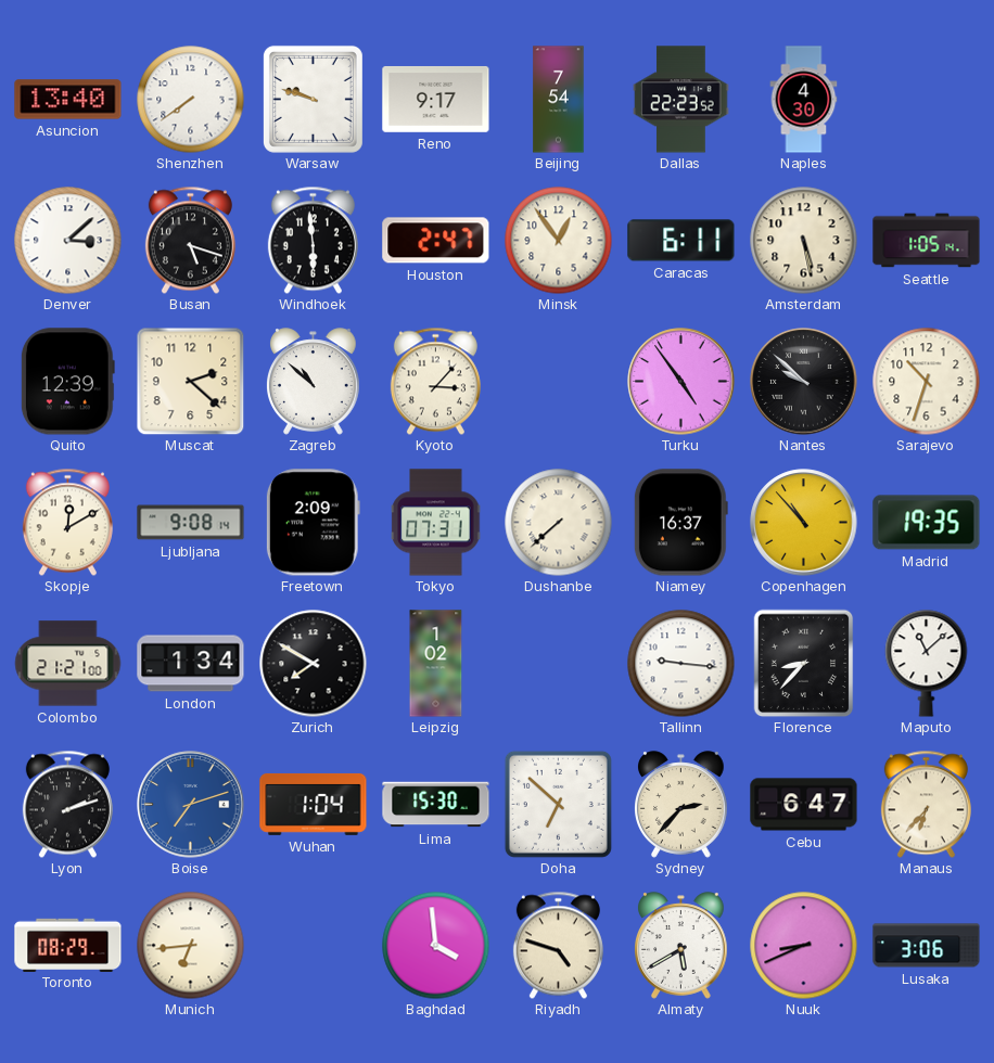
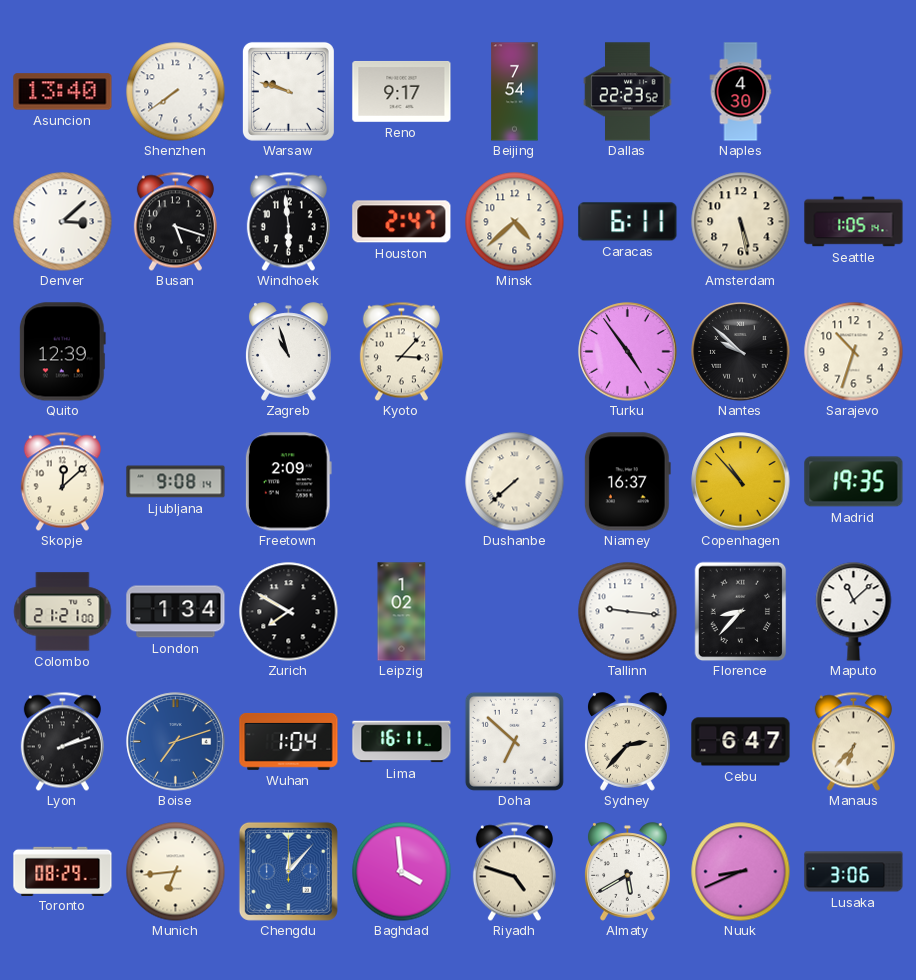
Minsk: 12:54 -> 4:38 (515, 222)
Muscat: 2:22 -> none (190, 381)
Zagreb: 10:52 -> 10:57 (289, 352)
Skopje: 12:10 -> 12:08 (62, 481)
Tokyo: 07:31 -> none (436, 523)
Lima: 15:30 -> 16:11 (402, 742)
Chengdu: none -> 12:07 (288, 871)
